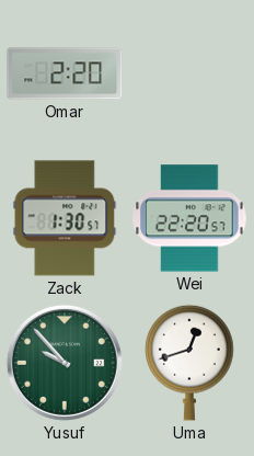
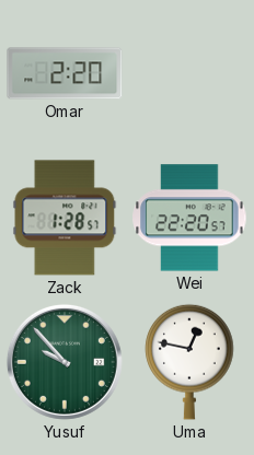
Zack: 1:30 -> 1:28 (65, 218)
Uma: 12:42 -> 12:47 (189, 362)
